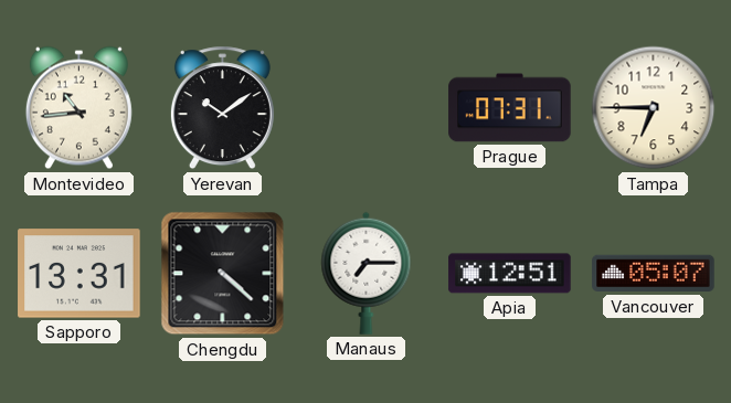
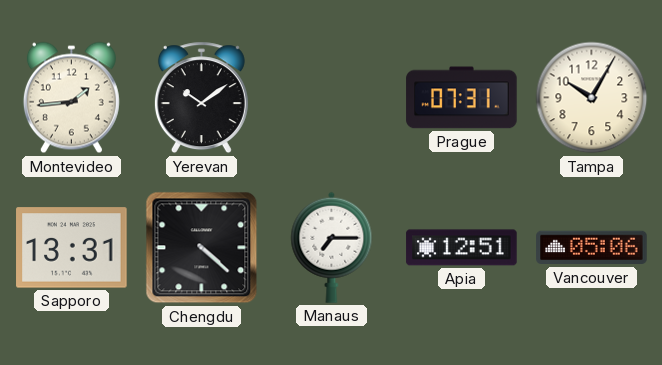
Montevideo: 10:44 -> 1:44 (71, 98)
Tampa: 6:45 -> 10:05 (592, 98)
Vancouver: 05:07 -> 05:06 (592, 248)
